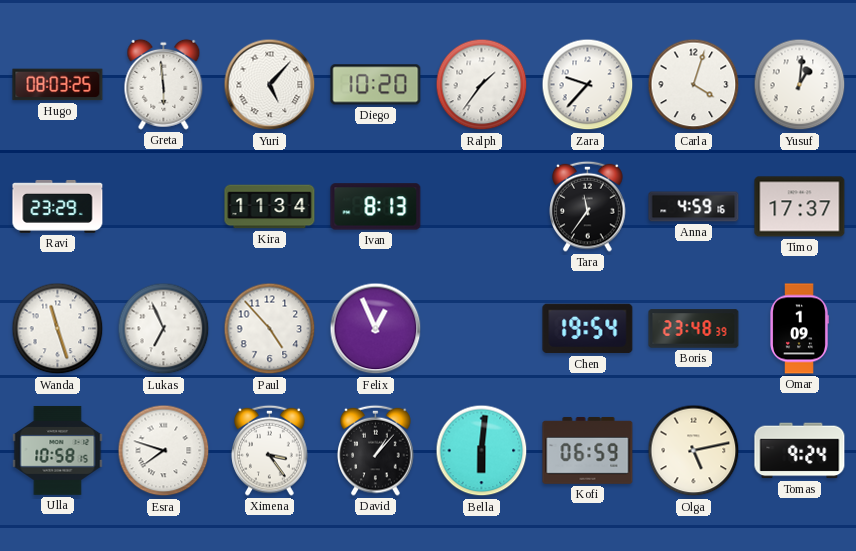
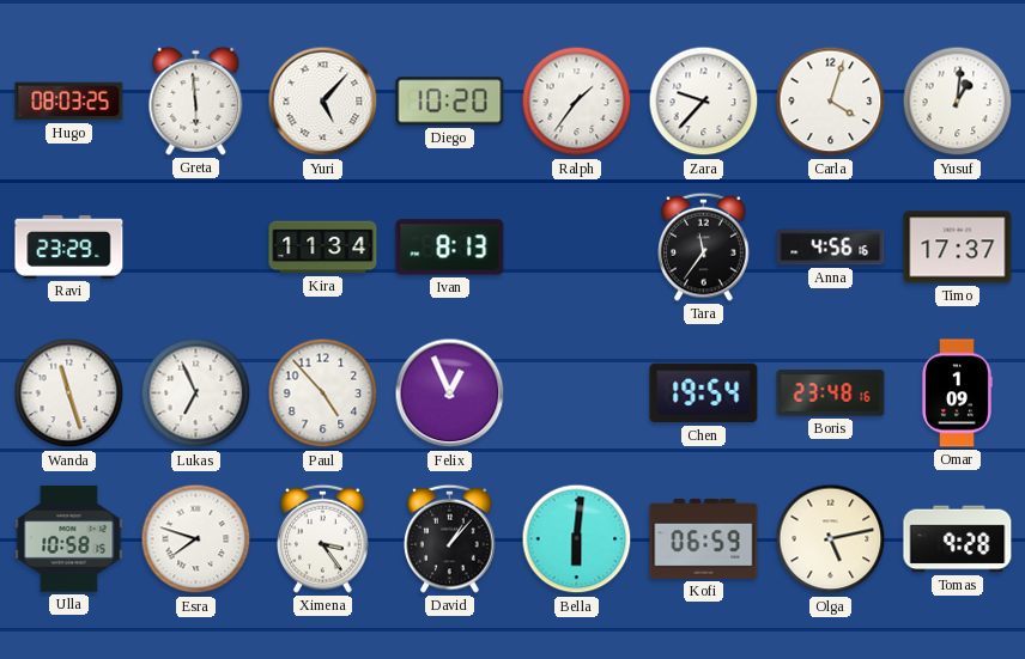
Anna: 4:59 -> 4:56 (831, 248)
Boris: 23:48:39 -> 23:48:16 (831, 393)
Tomas: 9:24 -> 9:28 (958, 539)
